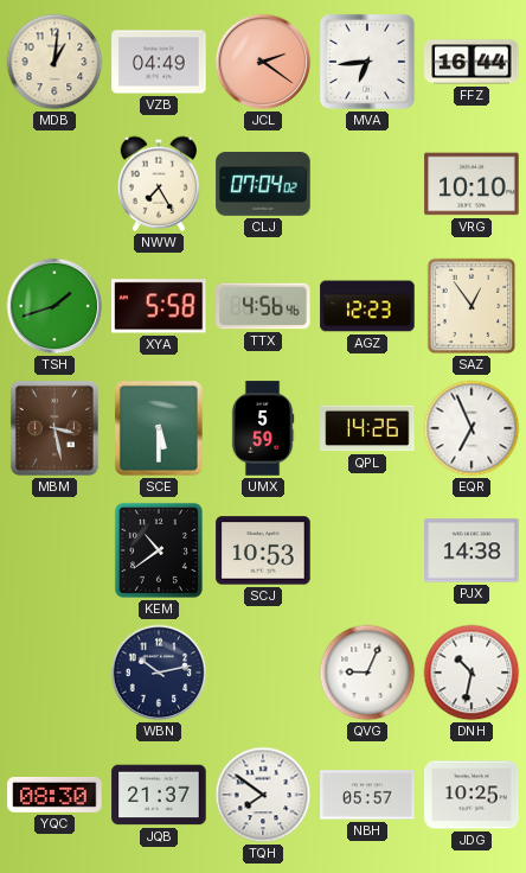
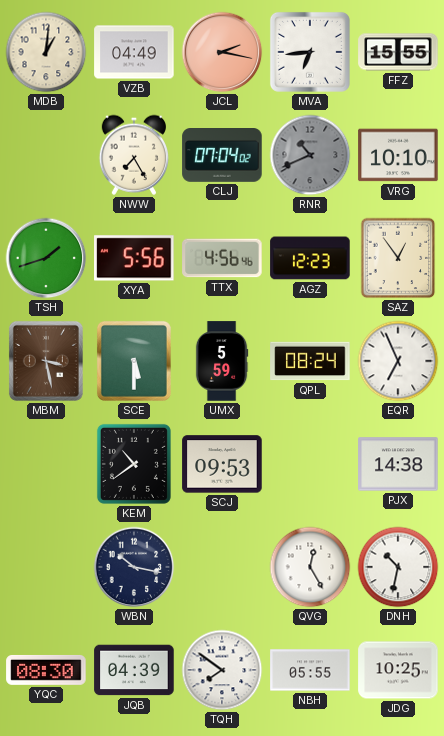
JCL: 2:21 -> 2:17 (222, 52)
FFZ: 16:44 -> 15:55 (398, 52)
RNR: none -> 10:41 (310, 155)
XYA: 5:58 -> 5:56 (134, 258)
QPL: 14:26 -> 08:24 (310, 361)
SCJ: 10:53 -> 09:53 (222, 464)
WBN: 10:13 -> 10:17 (134, 567)
QVG: 9:04 -> 12:25 (310, 567)
JQB: 21:37 -> 04:39 (134, 670)
NBH: 05:57 -> 05:55 (310, 670)
